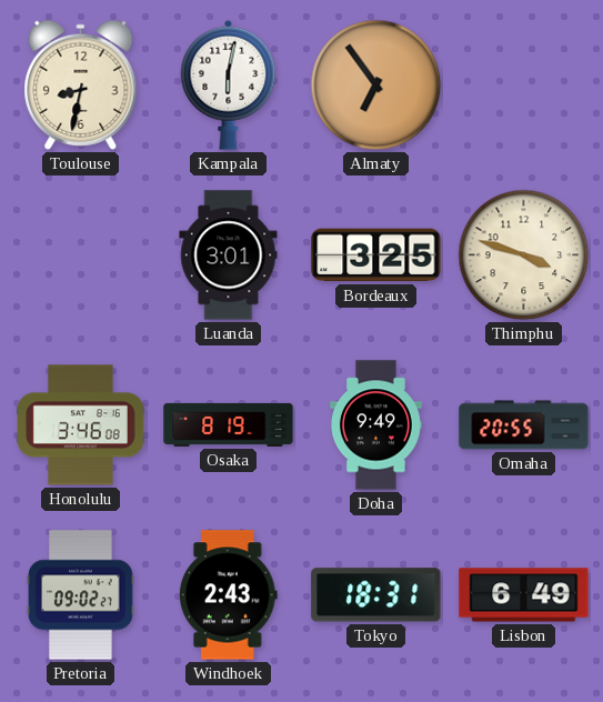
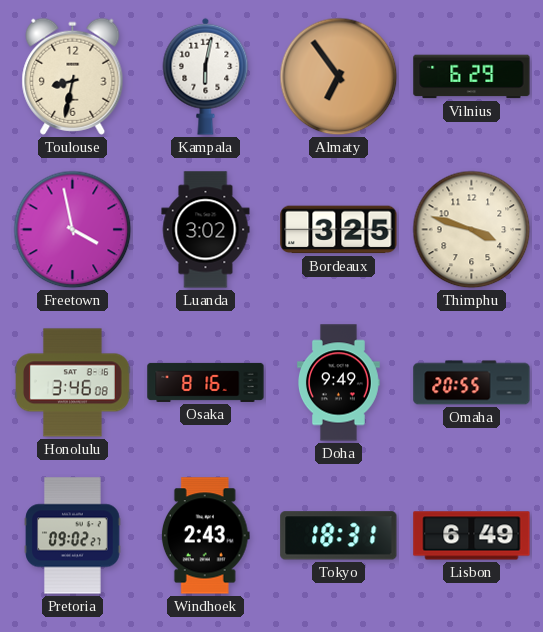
Vilnius: none -> 6:29 (472, 77)
Freetown: none -> 3:58 (73, 230)
Luanda: 3:01 -> 3:02 (206, 230)
Osaka: 8:19 -> 8:16 (206, 382)
